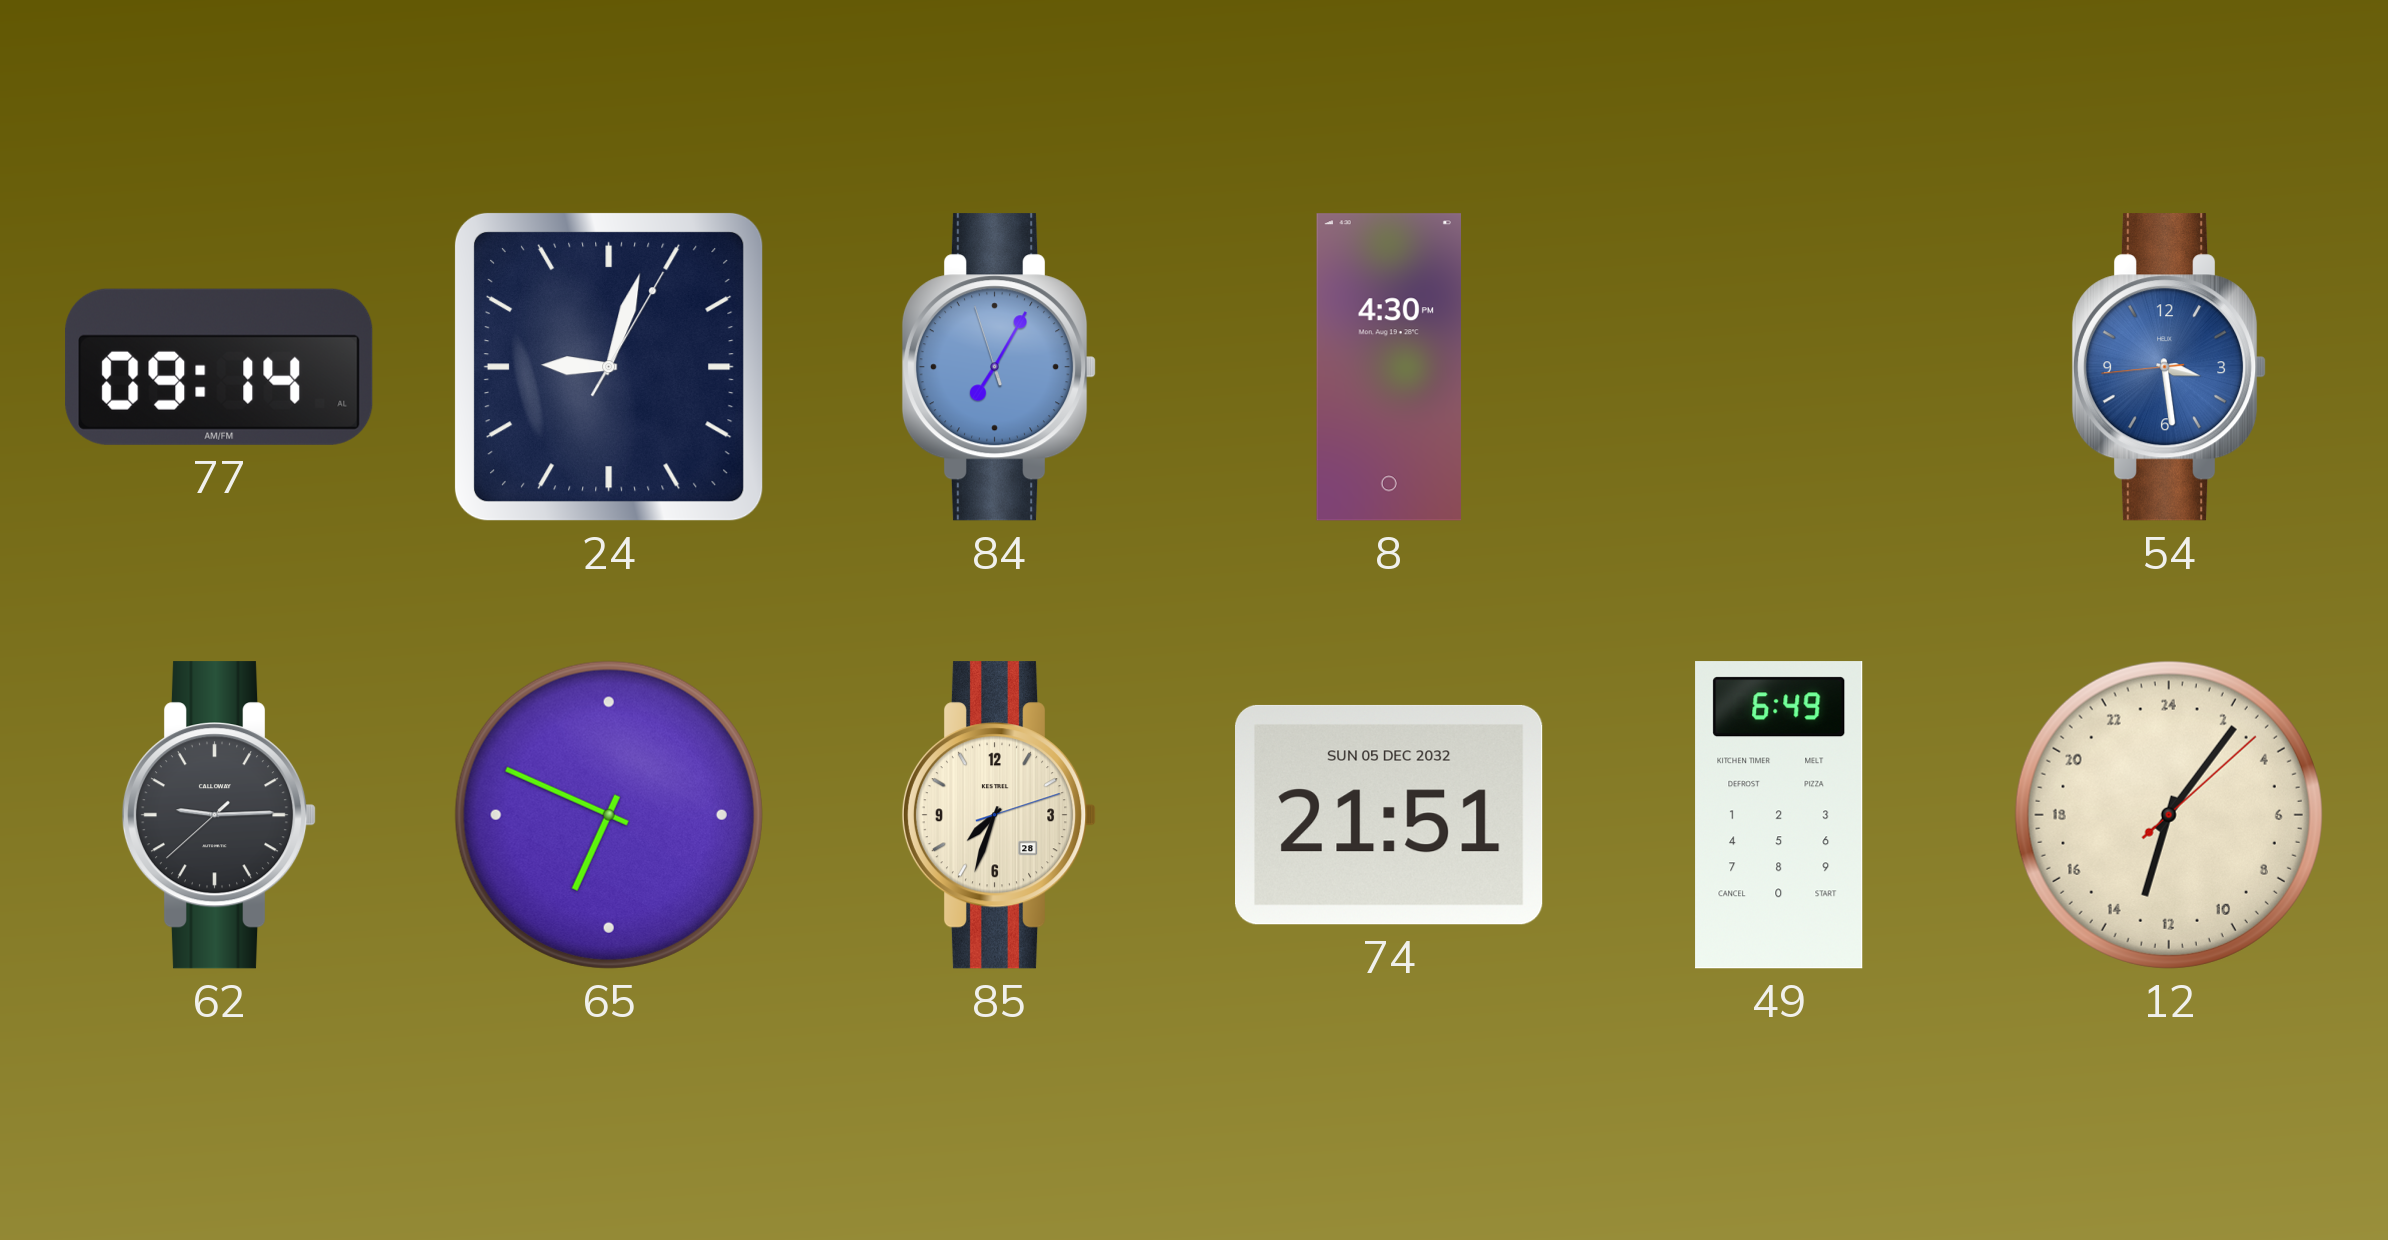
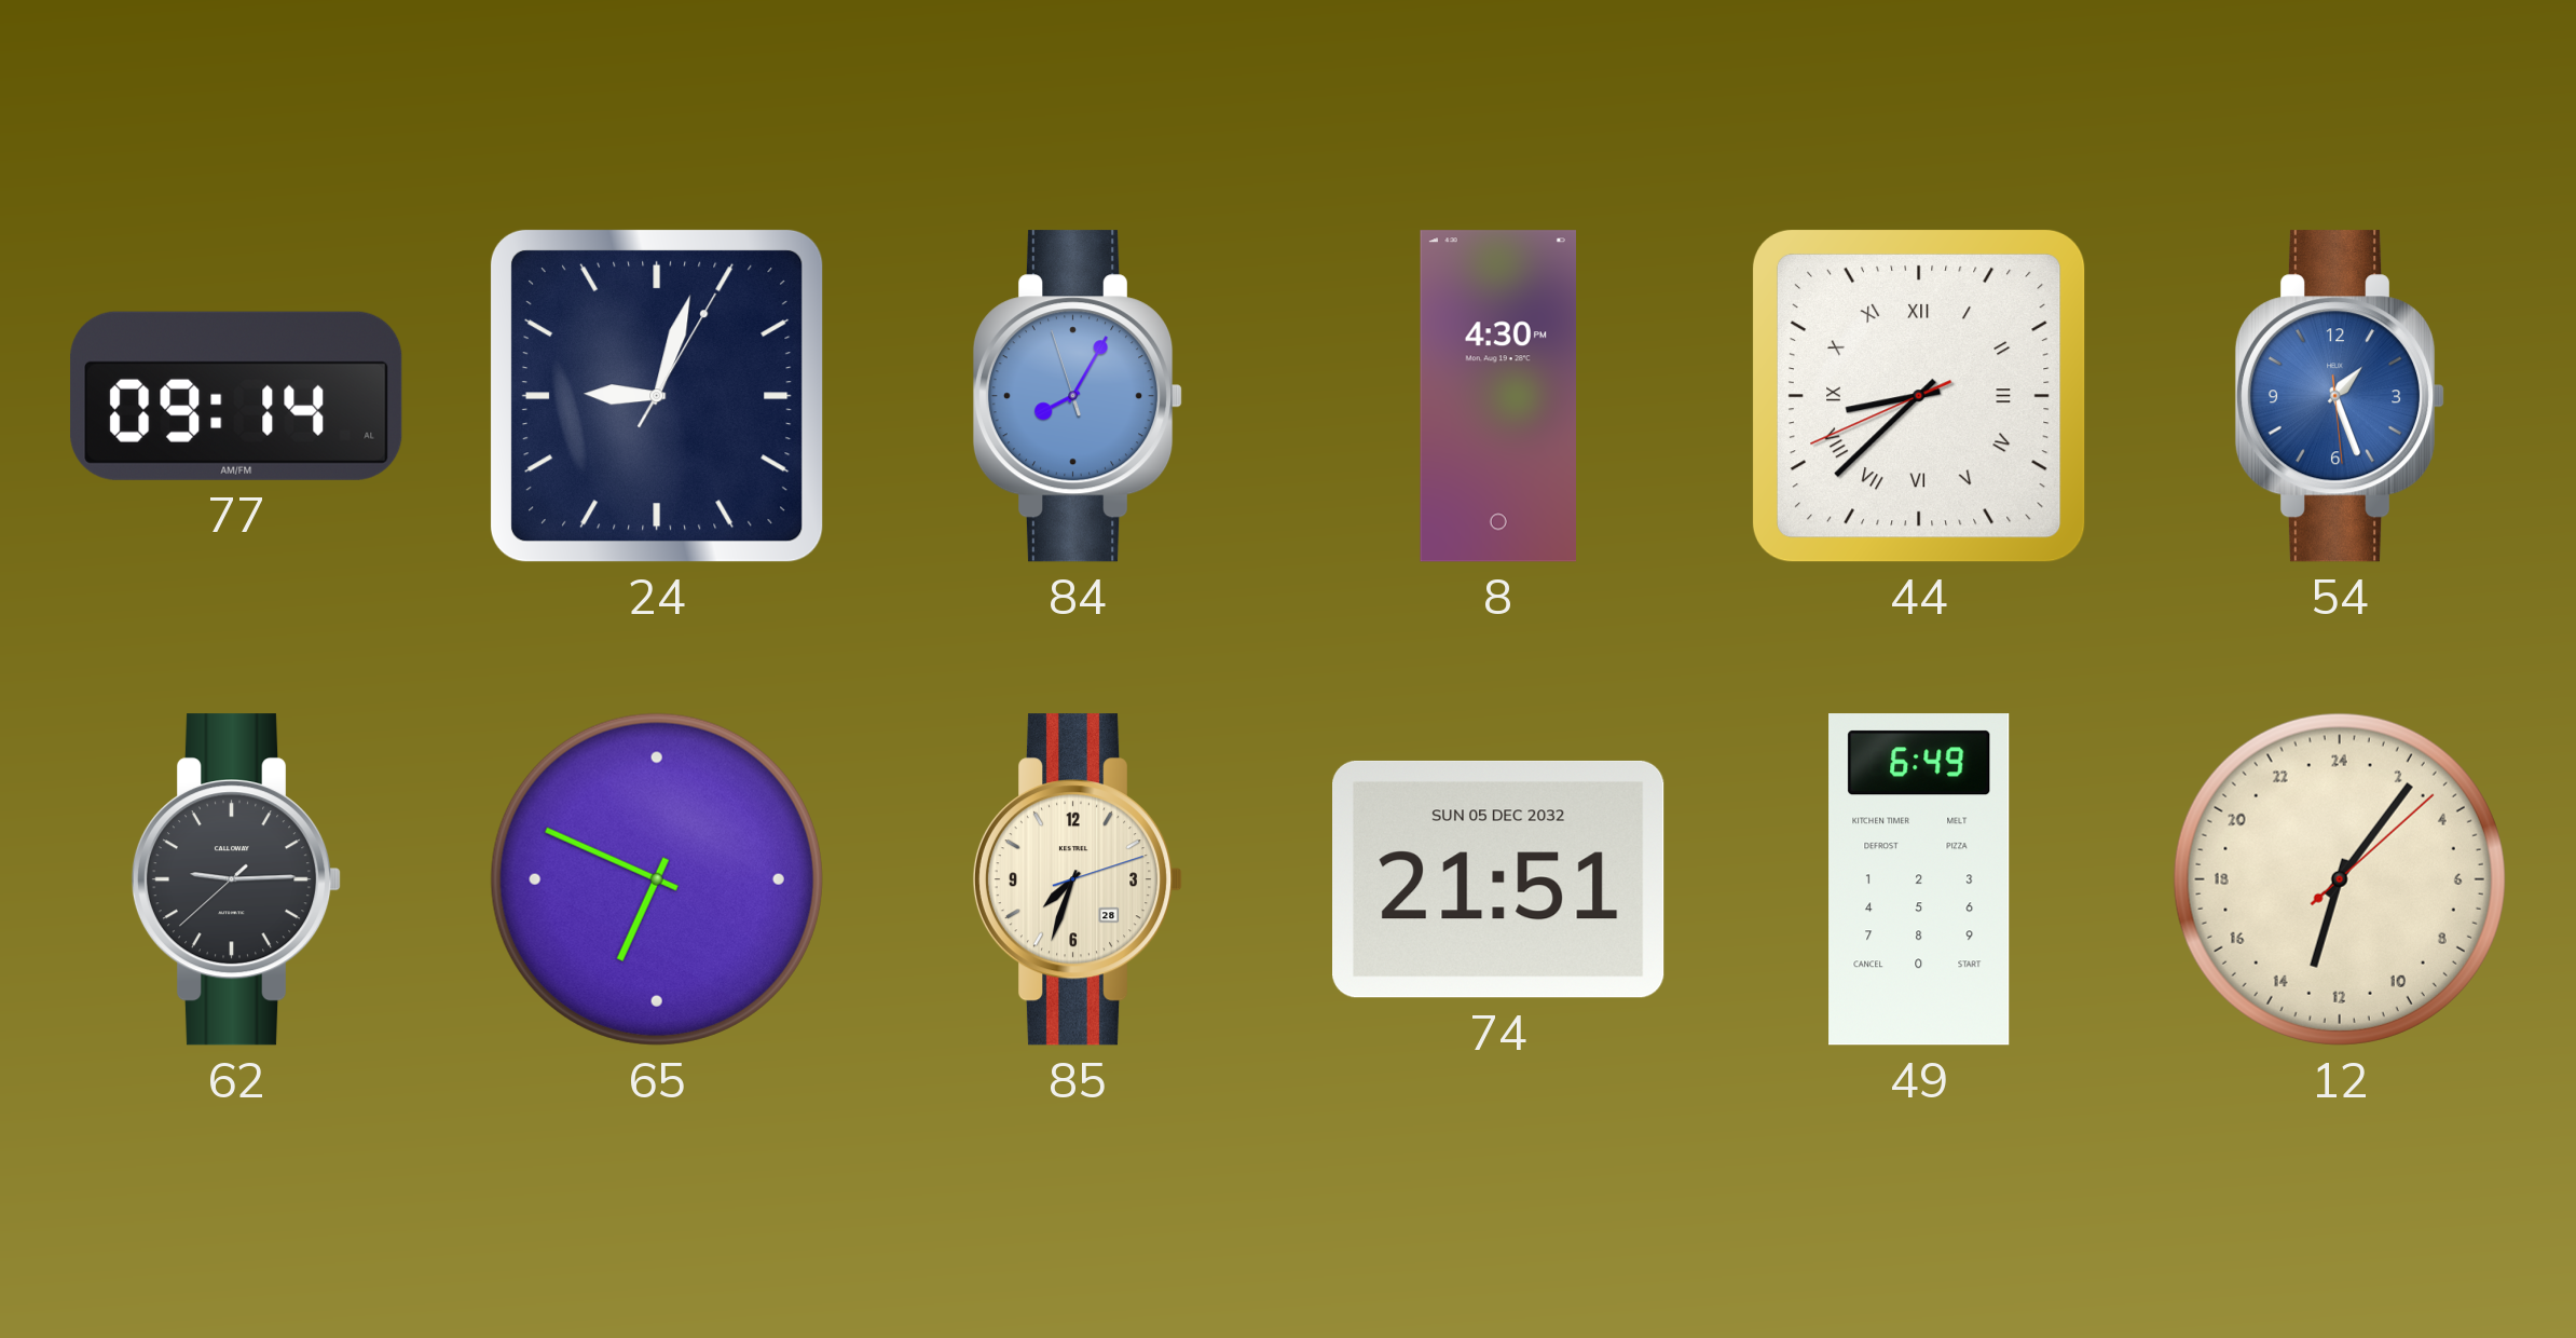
84: 7:04 -> 8:04 (1078, 396)
44: none -> 8:37 (1919, 396)
54: 3:28 -> 1:26 (2340, 396)
